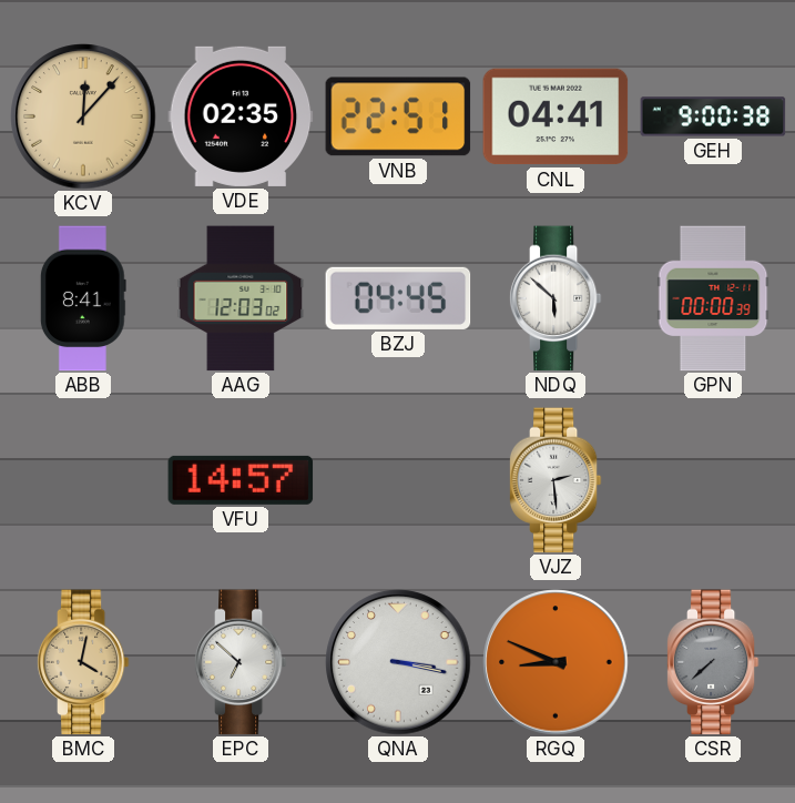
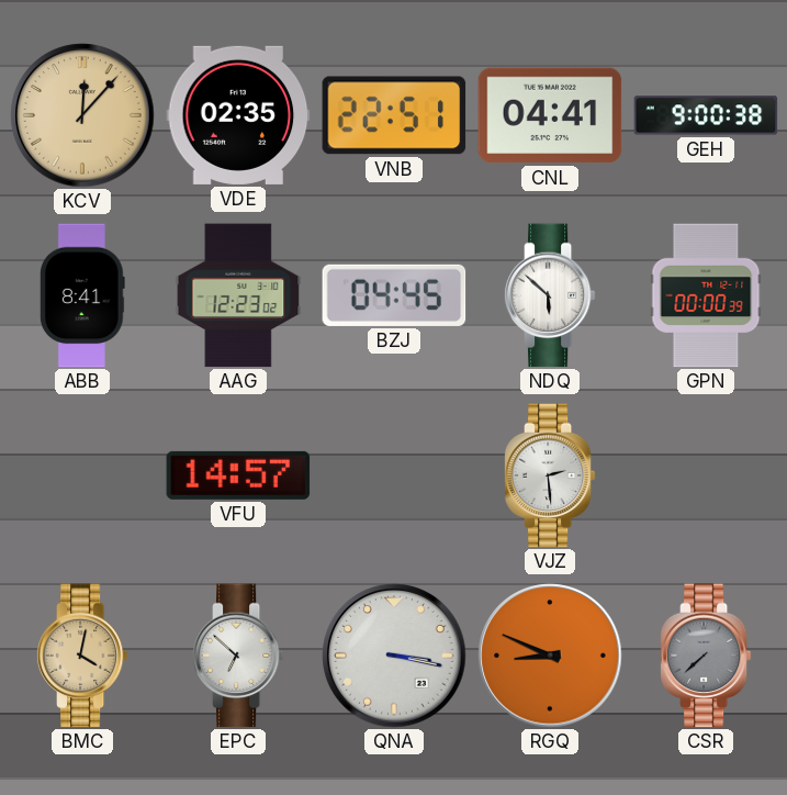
AAG: 12:03 -> 12:23 (238, 295)
